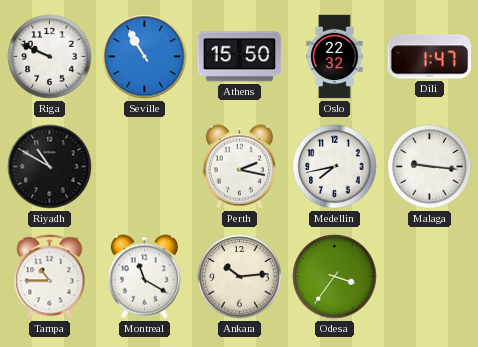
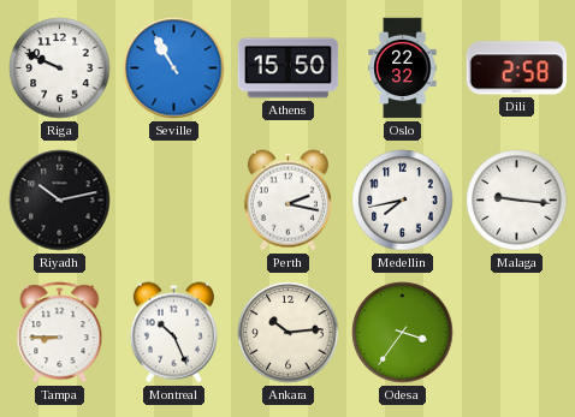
Dili: 1:47 -> 2:58 (517, 68)
Riyadh: 10:50 -> 10:13 (60, 201)
Tampa: 10:45 -> 8:45 (60, 333)
Montreal: 11:20 -> 10:26 (173, 333)
